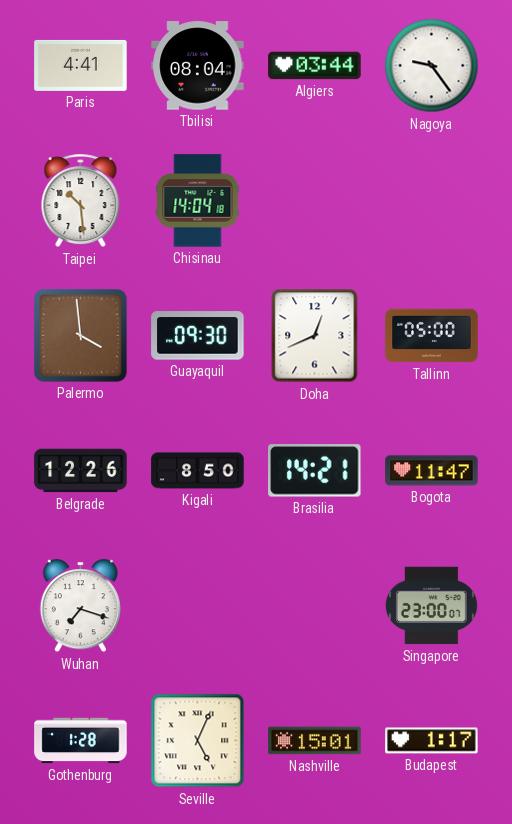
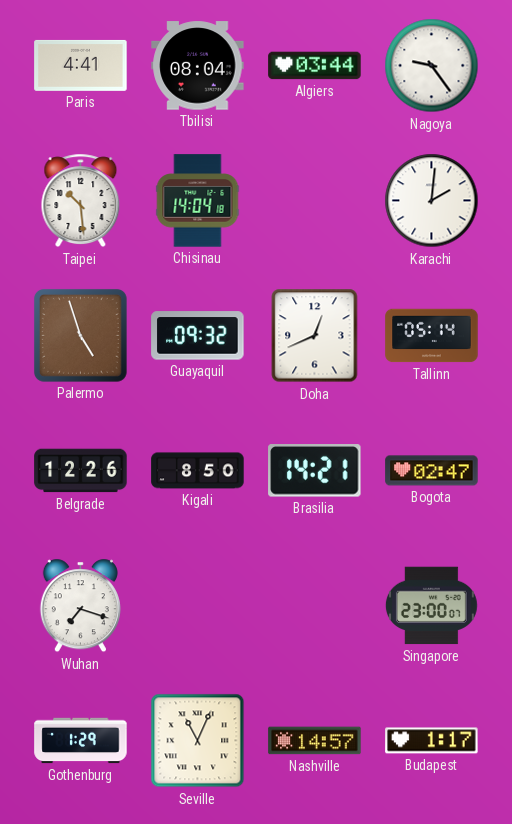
Karachi: none -> 2:01 (432, 201)
Palermo: 3:59 -> 4:57 (80, 335)
Guayaquil: 09:30 -> 09:32 (198, 336)
Tallinn: 05:00 -> 05:14 (432, 336)
Bogota: 11:47 -> 02:47 (432, 471)
Gothenburg: 1:28 -> 1:29 (81, 741)
Seville: 5:04 -> 11:04 (198, 741)
Nashville: 15:01 -> 14:57 (315, 741)
